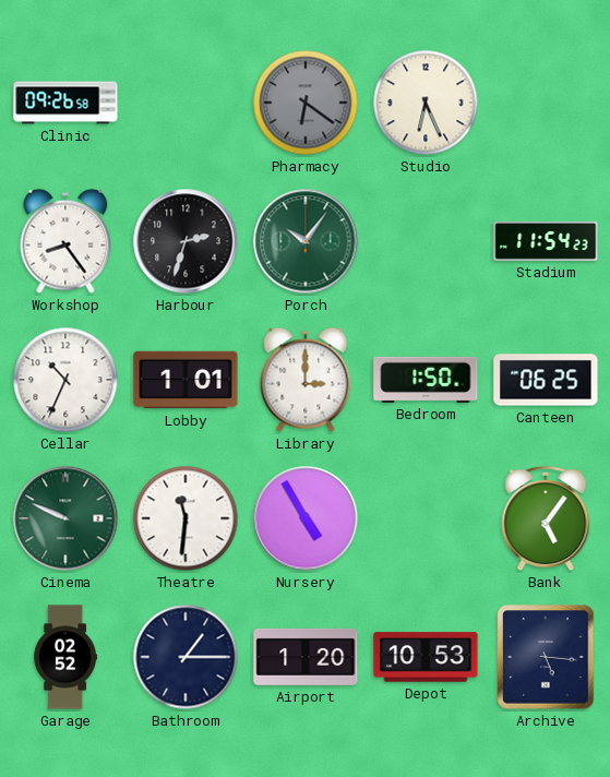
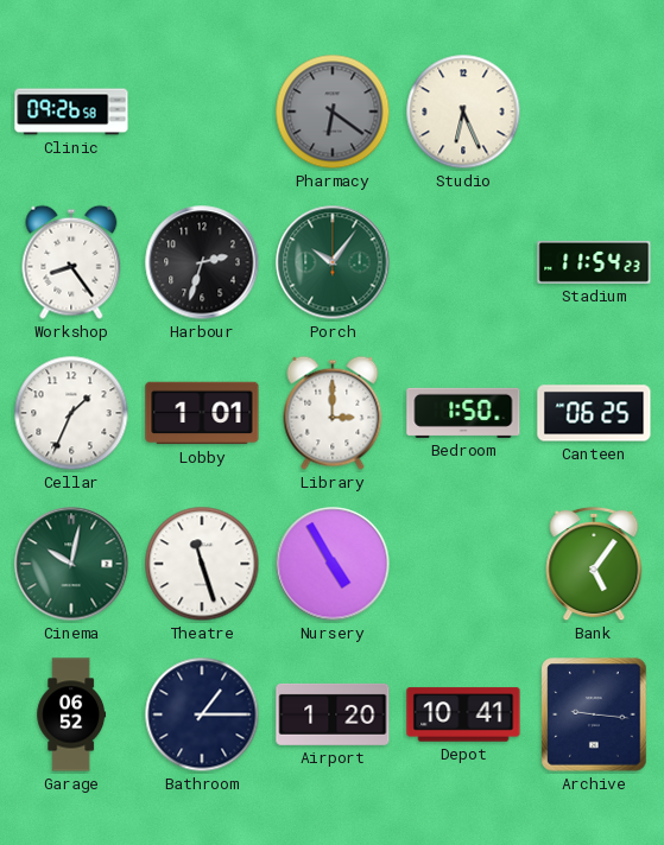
Cellar: 10:34 -> 1:34 (71, 413)
Cinema: 9:49 -> 10:02 (71, 564)
Theatre: 11:31 -> 11:27 (202, 564)
Garage: 02:52 -> 06:52 (71, 714)
Depot: 10:53 -> 10:41 (463, 714)
Archive: 5:16 -> 9:16 (594, 714)
